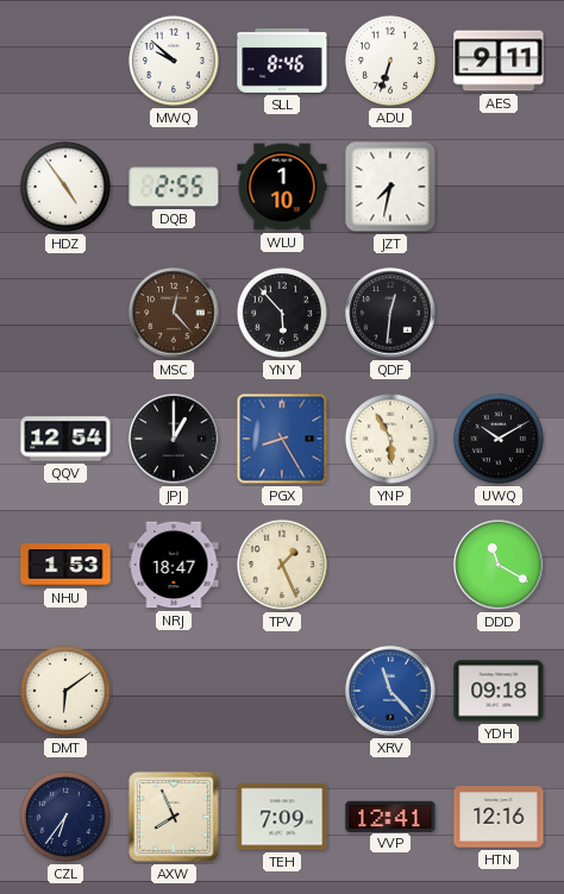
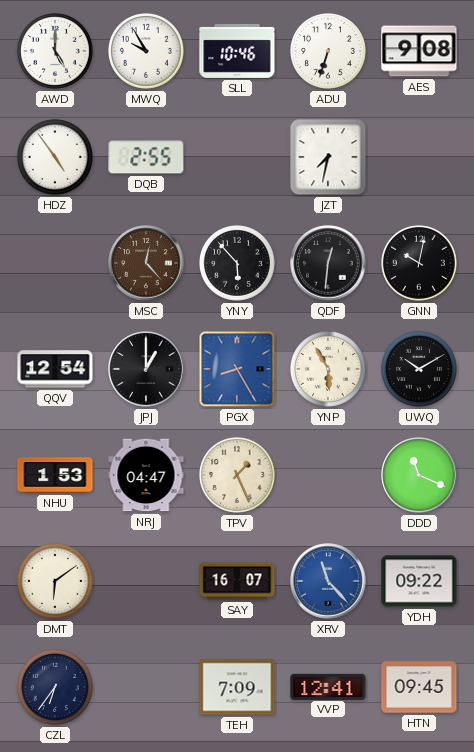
AWD: none -> 5:00 (55, 51)
MWQ: 9:52 -> 9:55 (146, 51)
SLL: 8:46 -> 10:46 (237, 51)
AES: 9:11 -> 9:08 (419, 51)
WLU: 1:10 -> none (282, 187)
GNN: none -> 10:02 (419, 263)
NRJ: 18:47 -> 04:47 (146, 475)
DDD: 11:20 -> 11:19 (419, 475)
SAY: none -> 16:07 (237, 581)
YDH: 09:18 -> 09:22 (419, 581)
AXW: 7:56 -> none (174, 817)
HTN: 12:16 -> 09:45 (419, 687)
